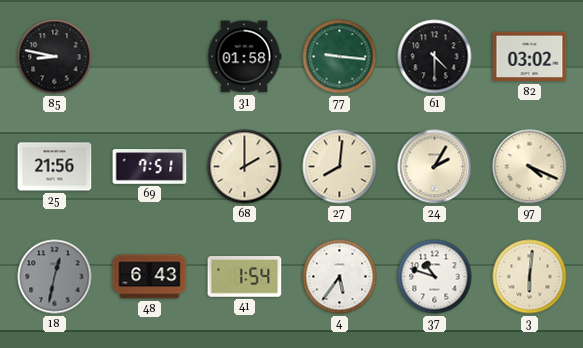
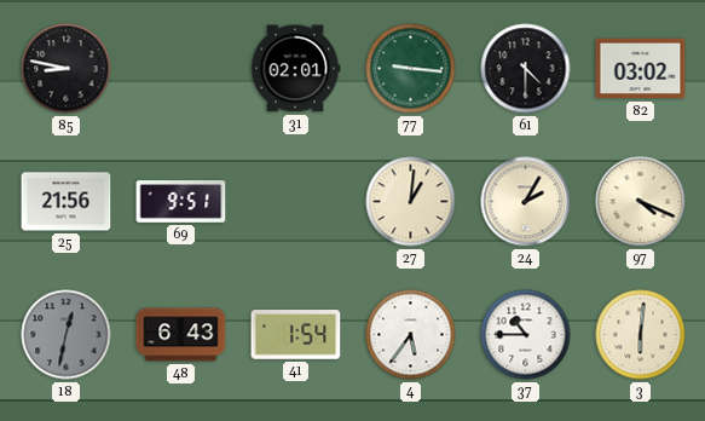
31: 01:58 -> 02:01 (295, 69)
69: 7:51 -> 9:51 (181, 202)
68: 2:00 -> none (245, 167)
27: 8:01 -> 1:01 (411, 202)
37: 10:48 -> 10:45 (526, 335)
